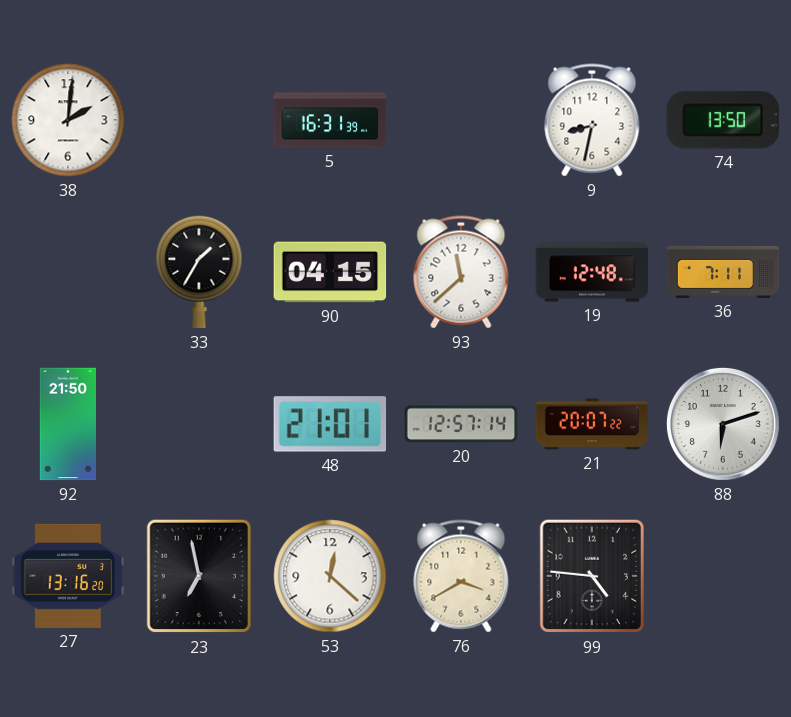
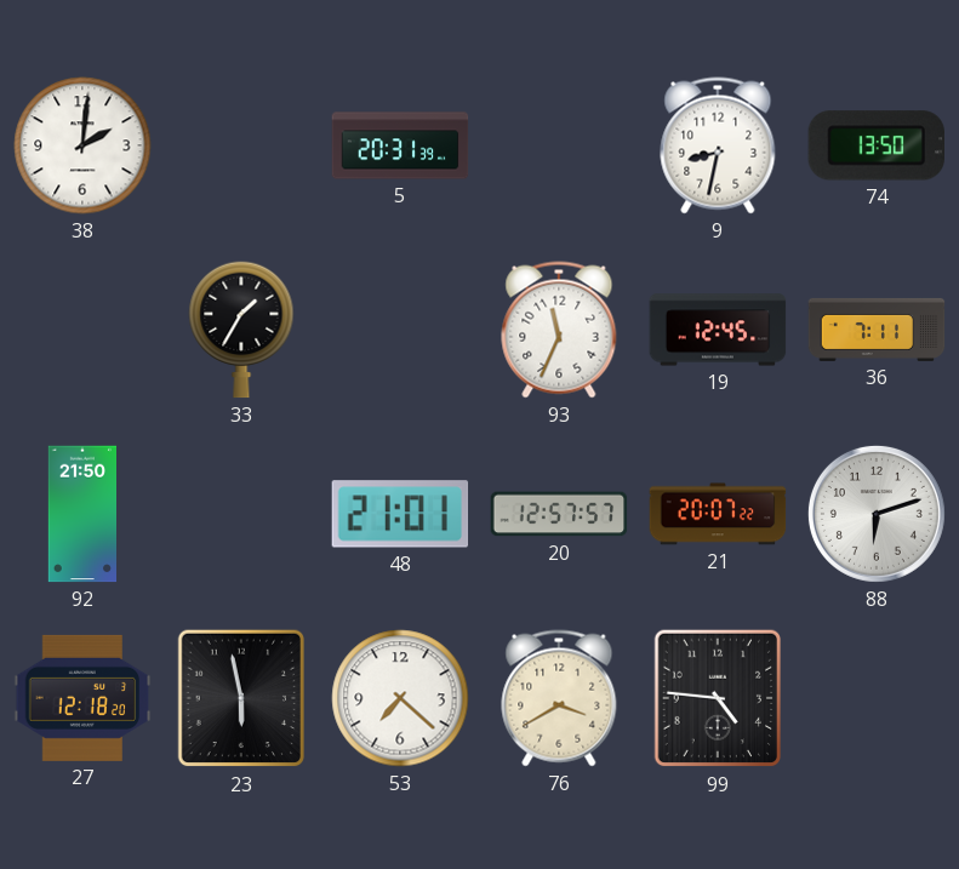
5: 16:31 -> 20:31 (400, 145)
90: 04:15 -> none (330, 272)
93: 11:38 -> 11:34 (559, 330)
19: 12:48 -> 12:45 (718, 330)
20: 12:57:14 -> 12:57:57 (559, 514)
27: 13:16 -> 12:18 (82, 698)
23: 6:58 -> 5:58 (240, 698)
53: 12:22 -> 7:22 (400, 698)
